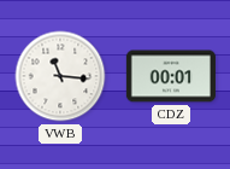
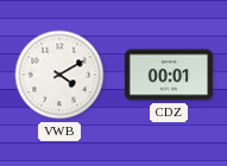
VWB: 11:16 -> 4:10 (59, 75)
